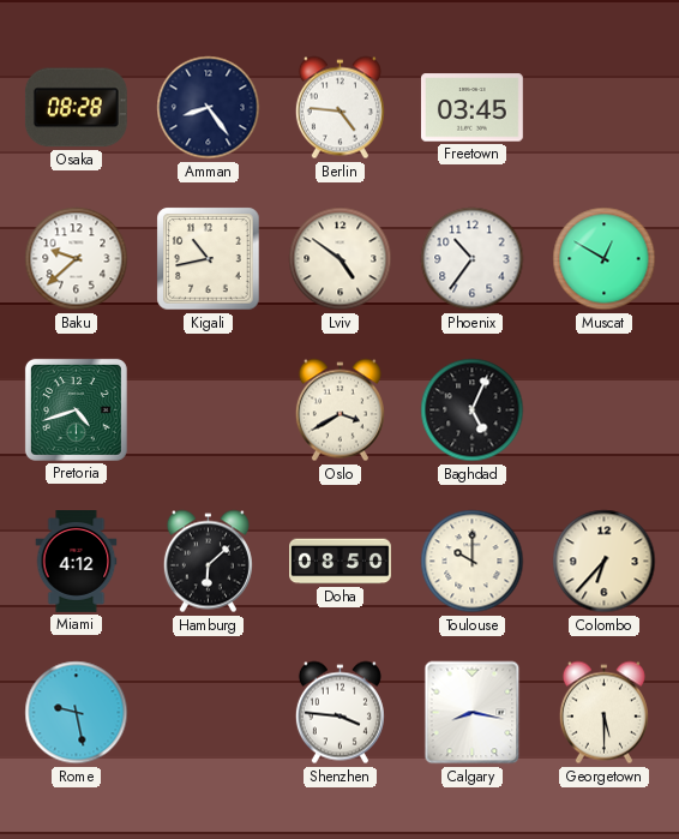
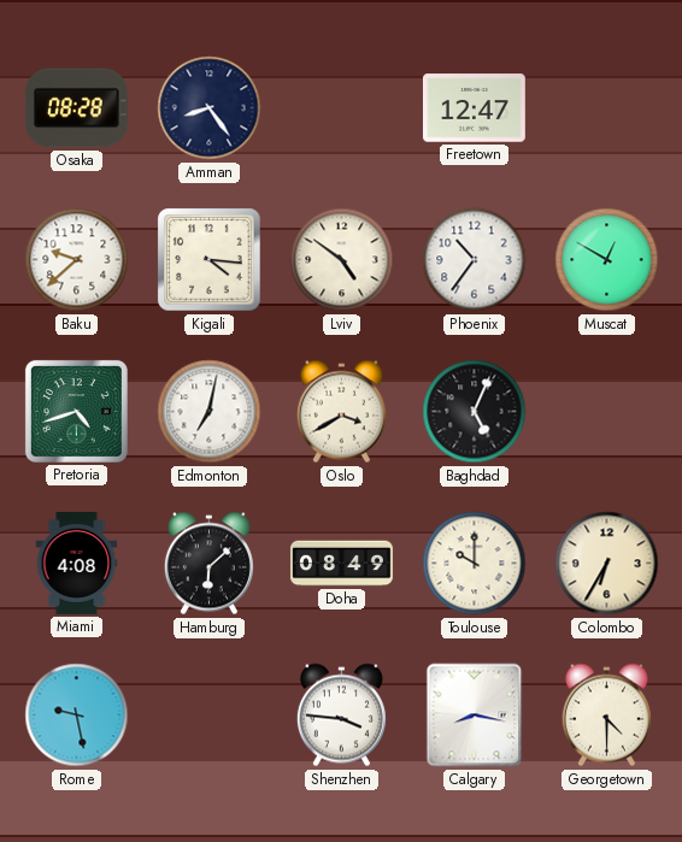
Berlin: 4:46 -> none (339, 108)
Freetown: 03:45 -> 12:47 (474, 108)
Kigali: 10:43 -> 4:16 (210, 260)
Edmonton: none -> 7:02 (210, 412)
Miami: 4:12 -> 4:08 (77, 564)
Doha: 08:50 -> 08:49 (342, 564)
Colombo: 6:37 -> 6:35 (607, 564)
Georgetown: 5:30 -> 4:30 (606, 716)
